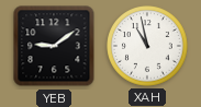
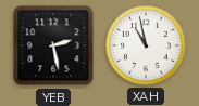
YEB: 9:09 -> 2:28 (53, 45)
